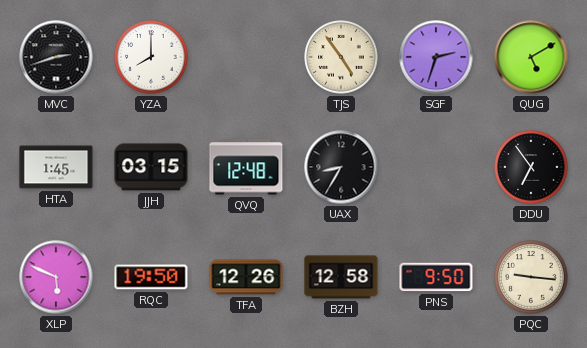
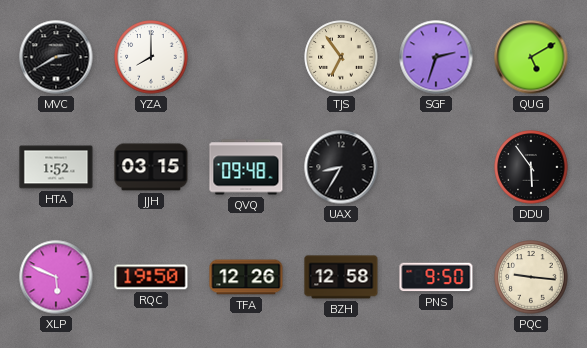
MVC: 2:42 -> 2:40 (56, 57)
TJS: 4:54 -> 6:54 (341, 57)
HTA: 1:45 -> 1:52 (56, 167)
QVQ: 12:48 -> 09:48 (246, 167)
DDU: 6:54 -> 5:54 (531, 167)
